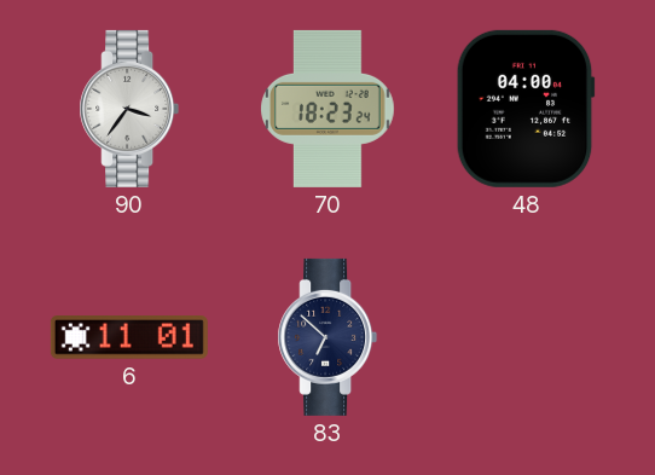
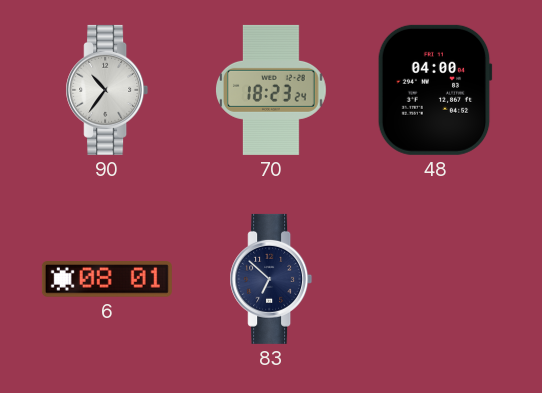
90: 3:36 -> 10:36 (107, 90)
6: 11:01 -> 08:01 (107, 279)
